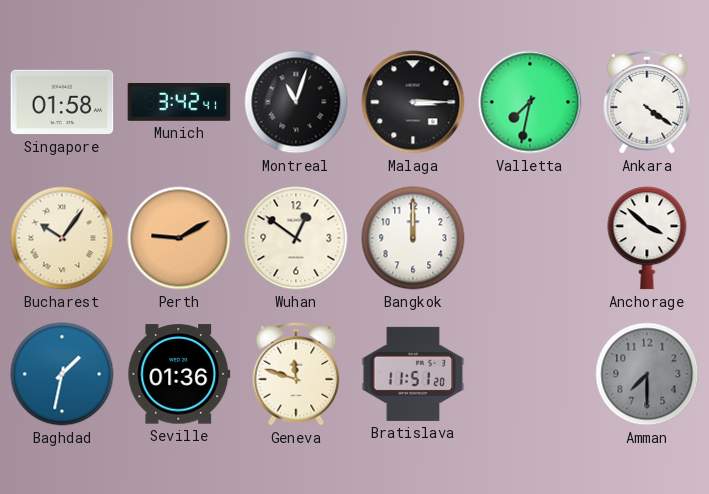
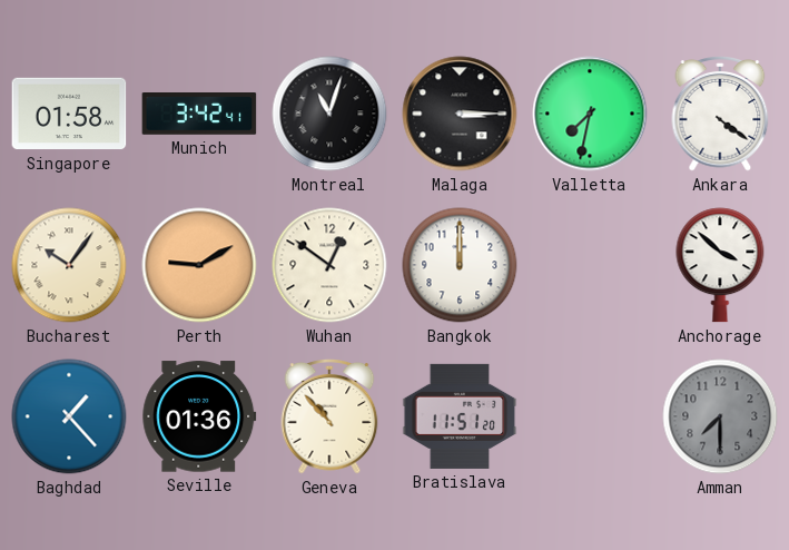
Baghdad: 1:32 -> 1:23 (69, 416)
Geneva: 11:48 -> 10:53 (329, 418)
